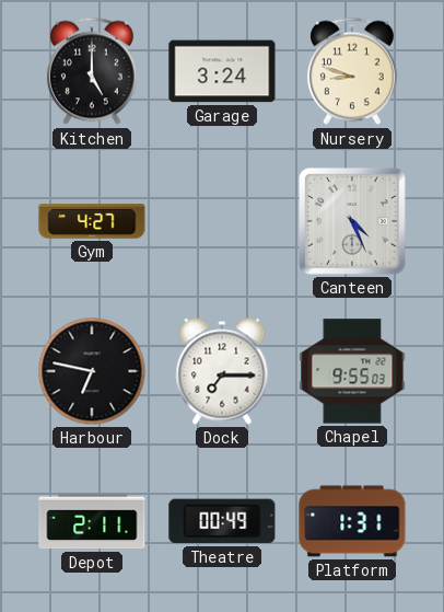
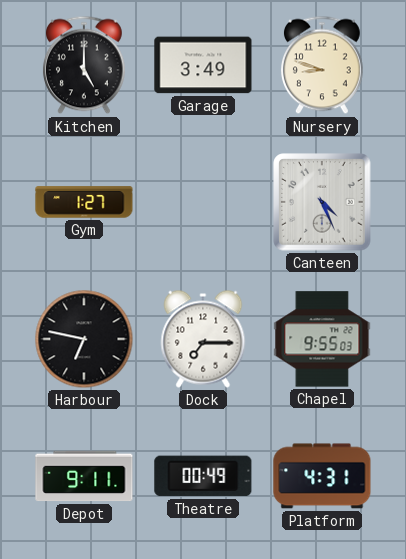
Garage: 3:24 -> 3:49 (203, 65)
Gym: 4:27 -> 1:27 (84, 202)
Depot: 2:11 -> 9:11 (84, 476)
Platform: 1:31 -> 4:31 (322, 476)
